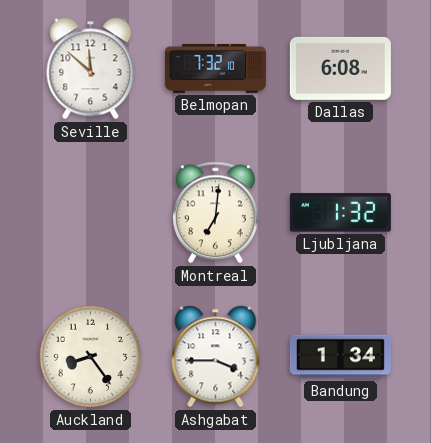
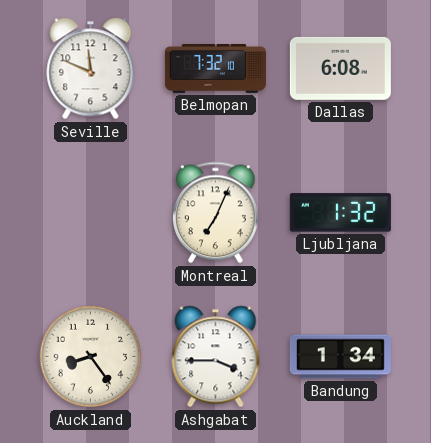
Seville: 11:52 -> 11:49 (91, 69)
Montreal: 7:01 -> 7:04 (216, 213)
